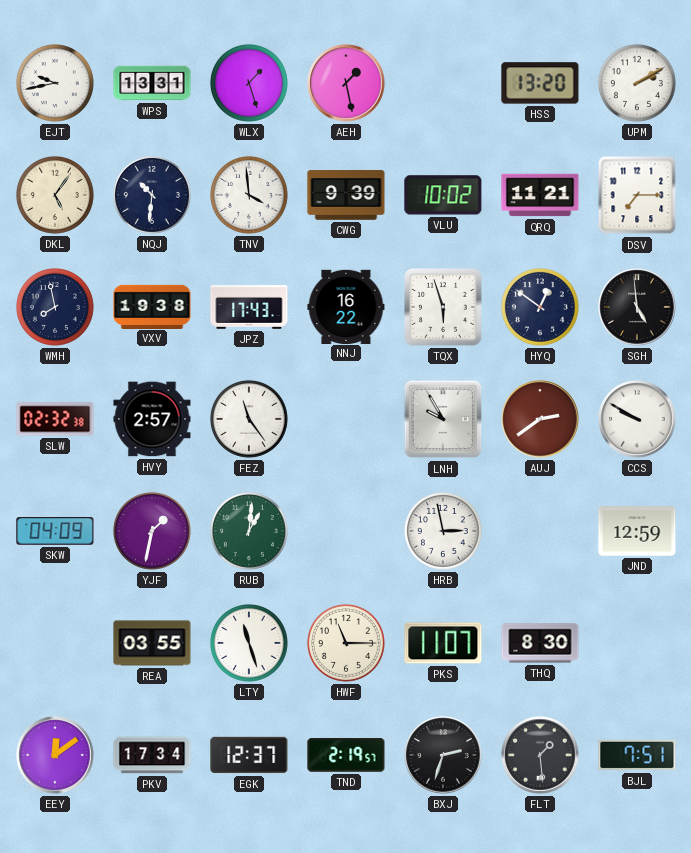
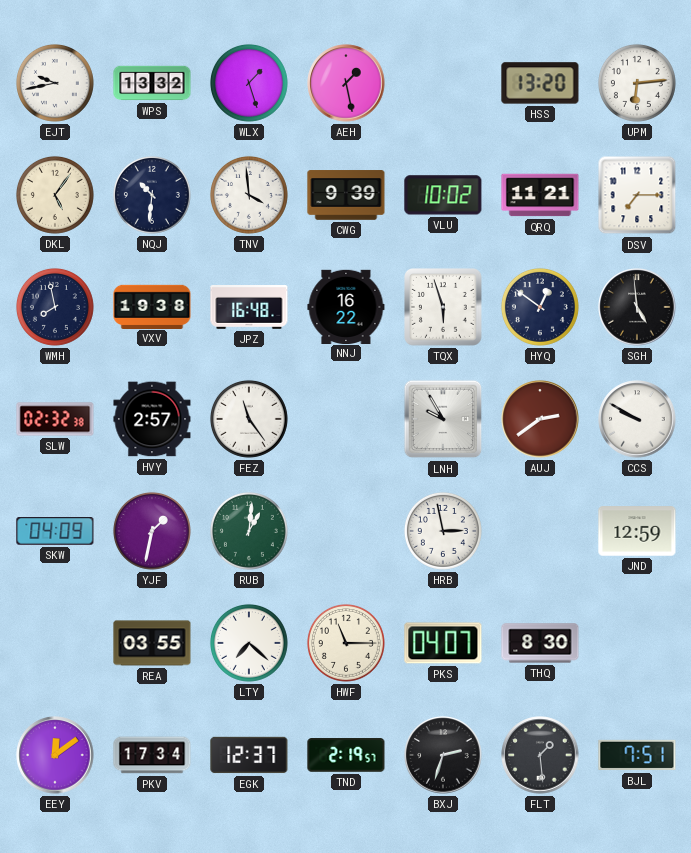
WPS: 13:31 -> 13:32 (152, 83)
UPM: 2:10 -> 6:14 (637, 83)
JPZ: 17:43 -> 16:48 (249, 308)
LTY: 11:27 -> 7:22 (249, 643)
PKS: 11:07 -> 04:07 (443, 643)
